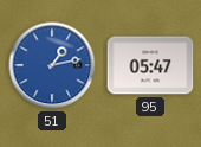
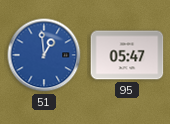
51: 1:13 -> 12:59 (44, 55)
